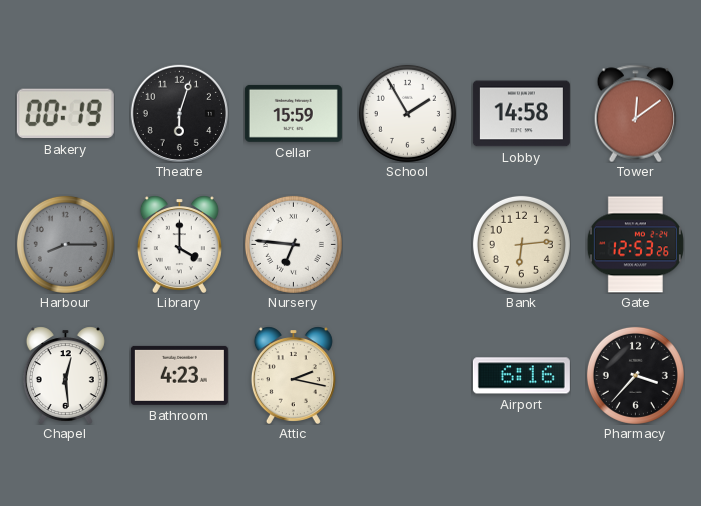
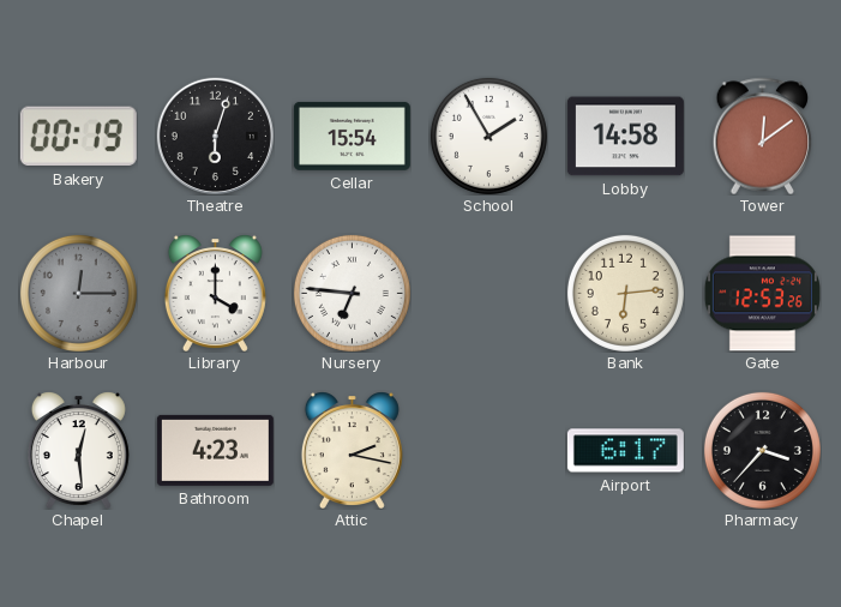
Cellar: 15:59 -> 15:54 (352, 136)
Harbour: 8:15 -> 12:15 (78, 293)
Airport: 6:16 -> 6:17 (625, 451)
